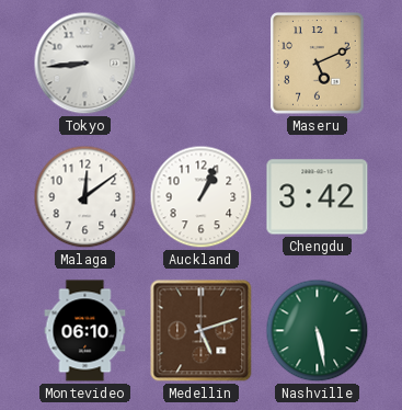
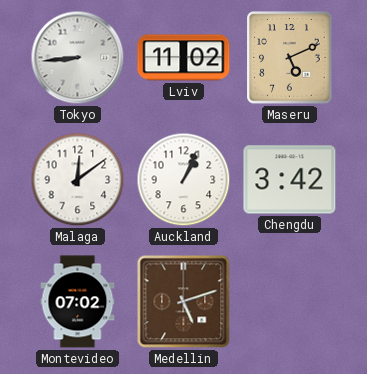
Lviv: none -> 11:02 (184, 58)
Montevideo: 06:10 -> 07:02 (78, 302)
Nashville: 5:28 -> none (318, 331)
